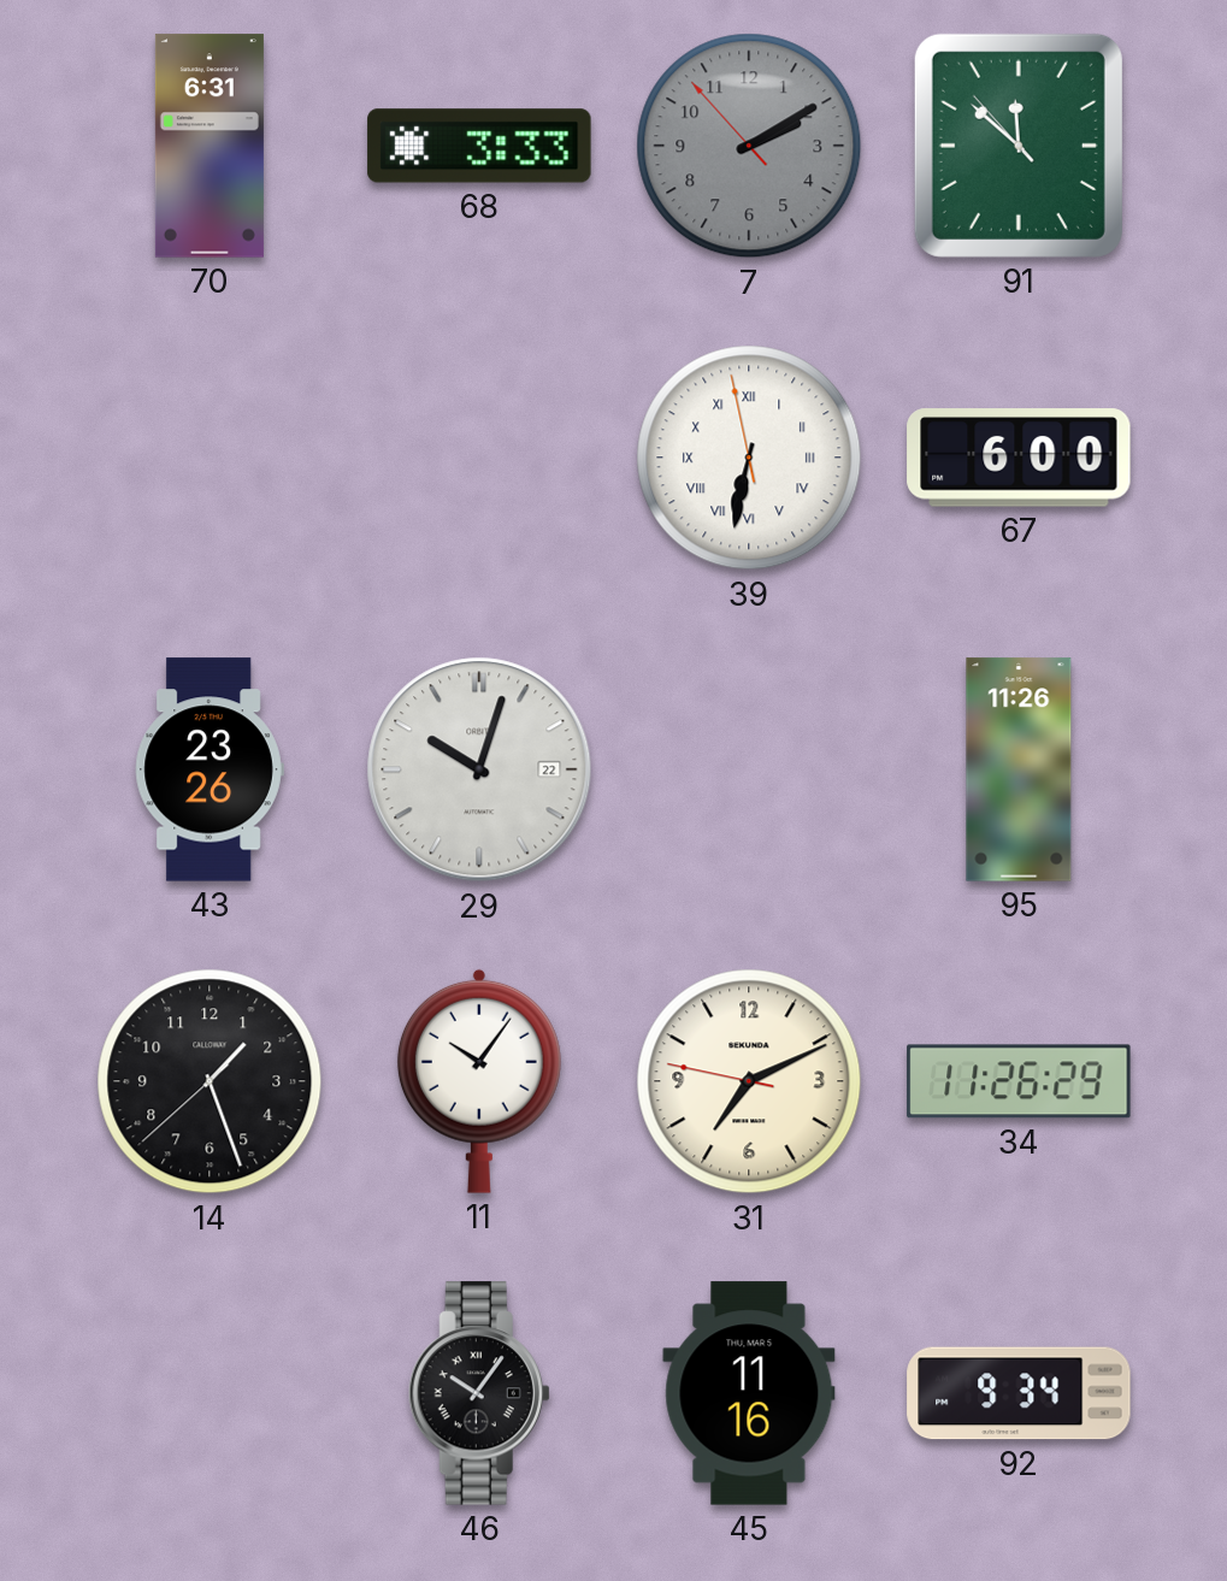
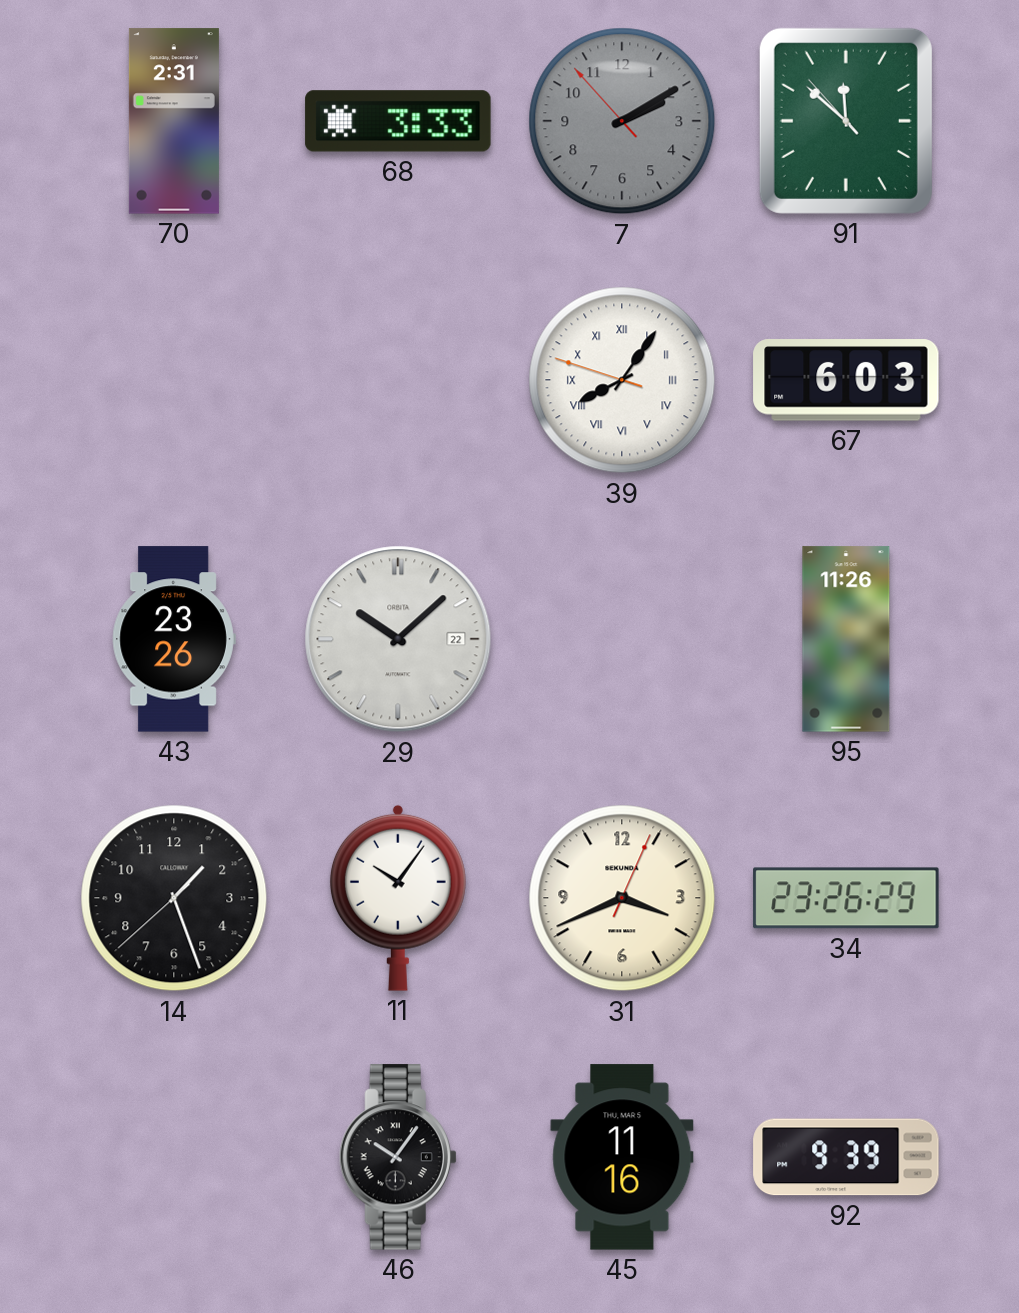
70: 6:31 -> 2:31 (174, 121)
39: 6:31 -> 8:05 (622, 380)
67: 6:00 -> 6:03 (846, 380)
29: 10:03 -> 10:08 (398, 639)
31: 7:10 -> 3:41 (622, 898)
34: 11:26 -> 23:26 (846, 898)
92: 9:34 -> 9:39 (846, 1157)
